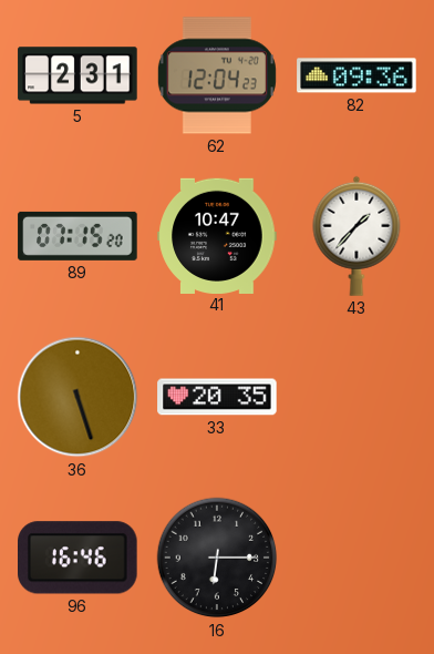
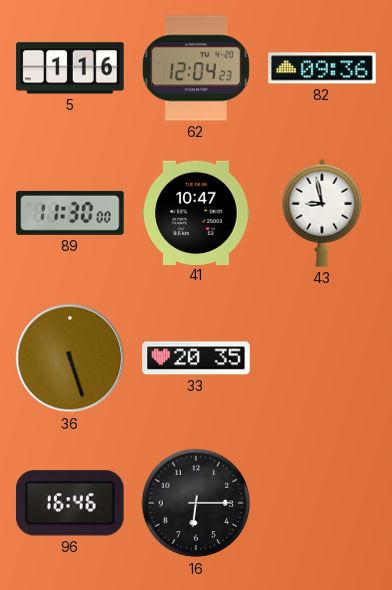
5: 2:31 -> 1:16 (70, 68)
89: 07:15 -> 11:30 (70, 213)
43: 1:37 -> 8:58 (322, 213)
